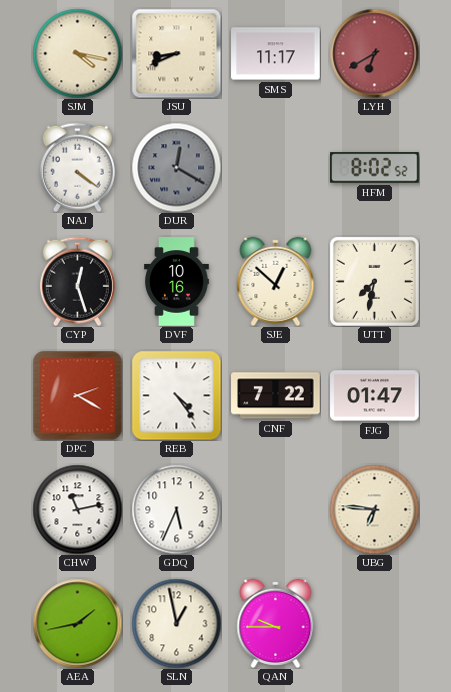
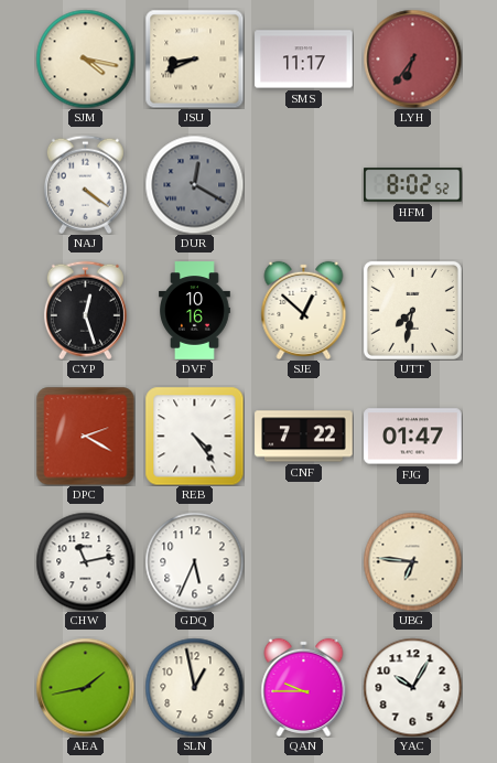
LYH: 6:40 -> 6:36 (412, 58)
YAC: none -> 10:05 (412, 687)
